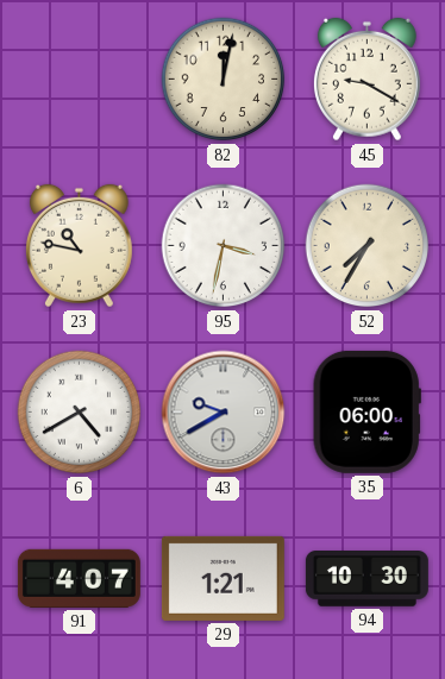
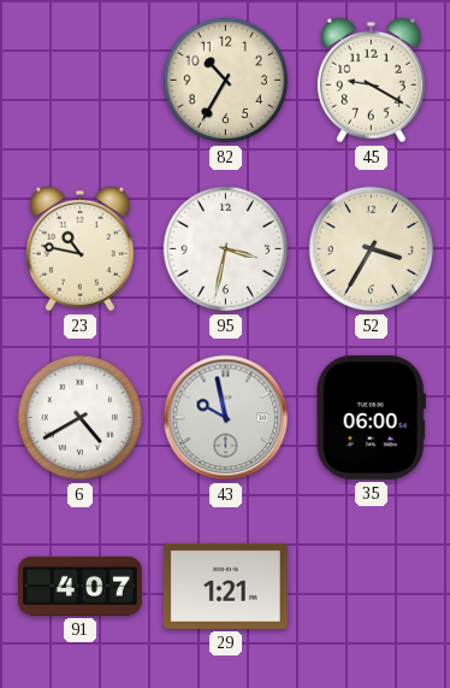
82: 12:02 -> 10:35 (226, 81)
52: 7:35 -> 3:35 (372, 249)
43: 9:40 -> 9:58 (226, 418)
94: 10:30 -> none (366, 579)
